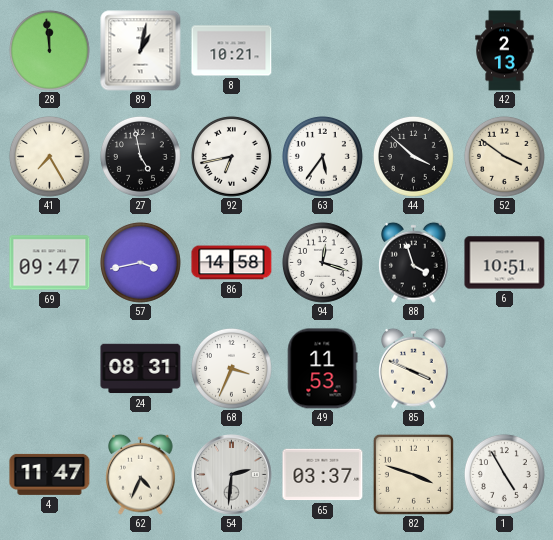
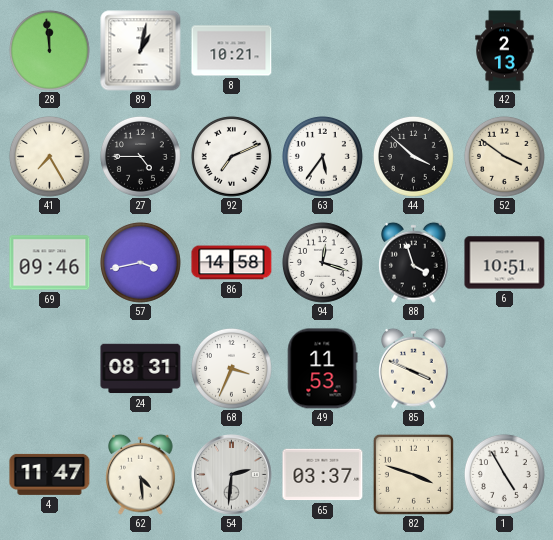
27: 4:58 -> 4:45 (140, 156)
92: 6:43 -> 7:11 (231, 156)
69: 09:47 -> 09:46 (50, 263)
62: 4:34 -> 4:29 (141, 474)
